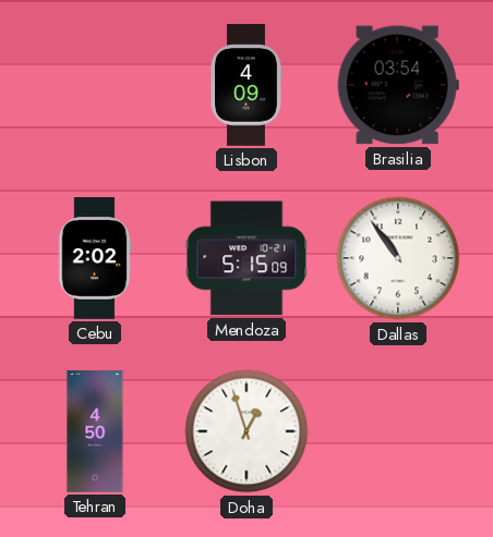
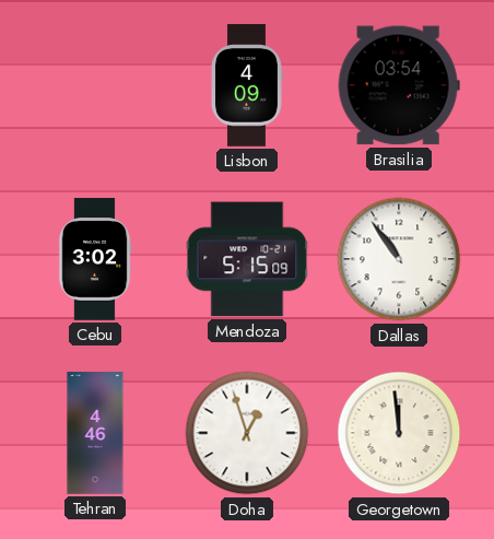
Cebu: 2:02 -> 3:02 (95, 259)
Tehran: 4:50 -> 4:46 (95, 433)
Georgetown: none -> 11:59 (399, 433)
